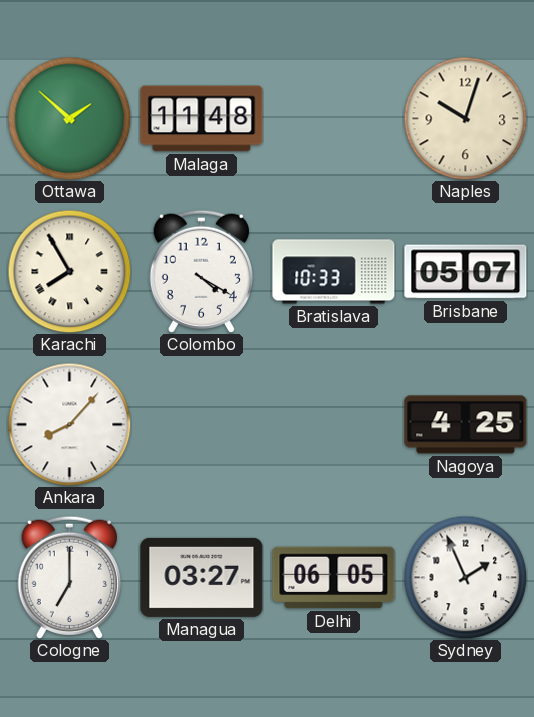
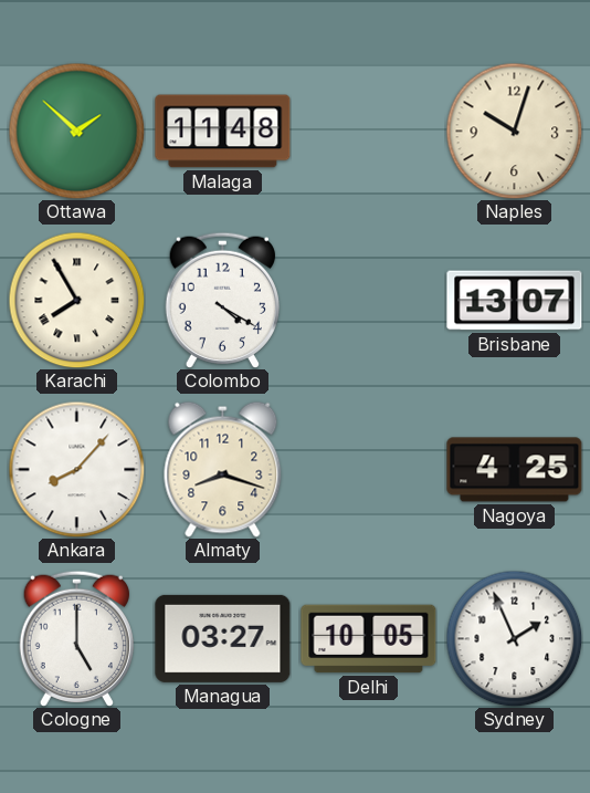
Bratislava: 10:33 -> none (334, 272)
Brisbane: 05:07 -> 13:07 (515, 301)
Almaty: none -> 8:18 (223, 469)
Cologne: 7:00 -> 5:00 (76, 638)
Delhi: 06:05 -> 10:05 (369, 639)
